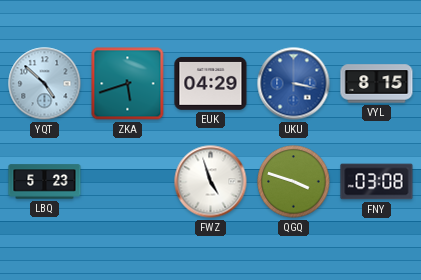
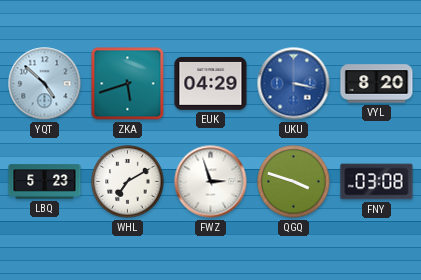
VYL: 8:15 -> 8:20 (377, 84)
WHL: none -> 7:10 (128, 182)
FWZ: 4:57 -> 2:57 (211, 182)
